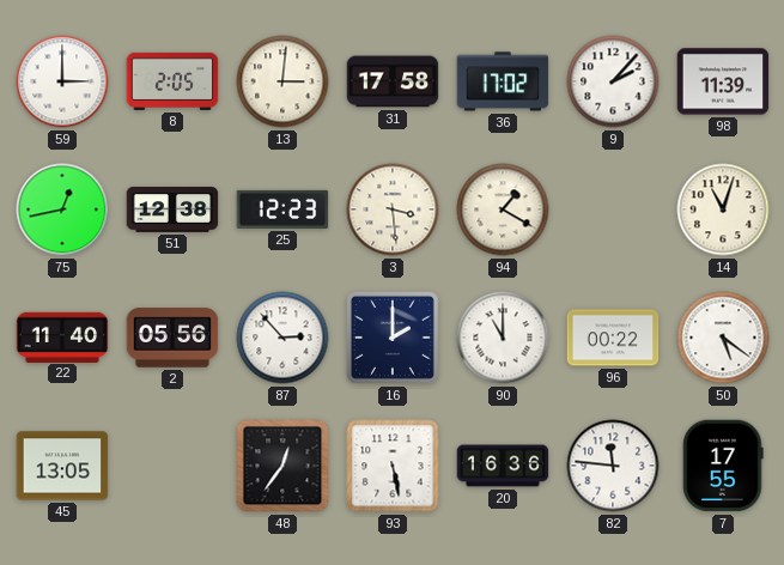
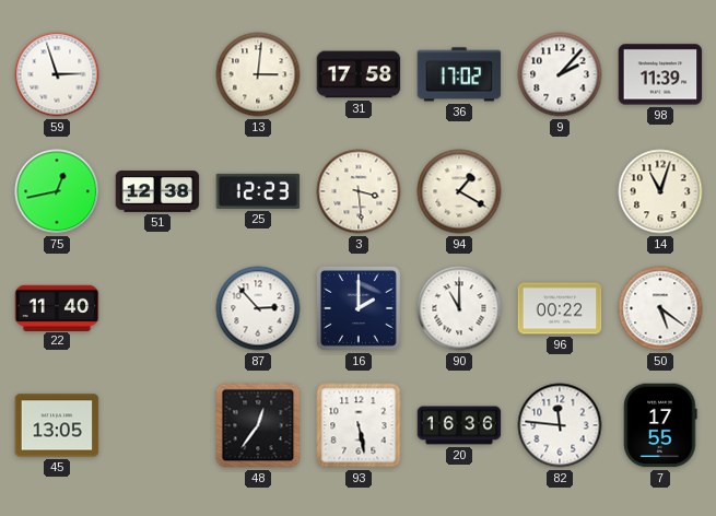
59: 3:00 -> 2:57 (57, 74)
8: 2:05 -> none (172, 81)
2: 05:56 -> none (172, 338)
